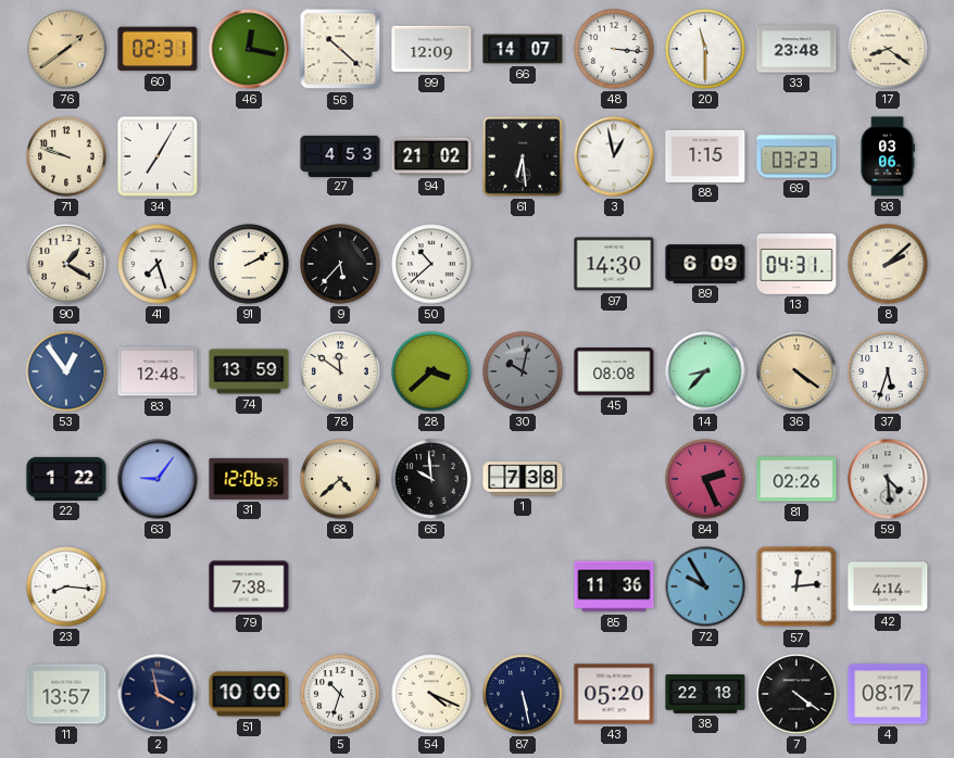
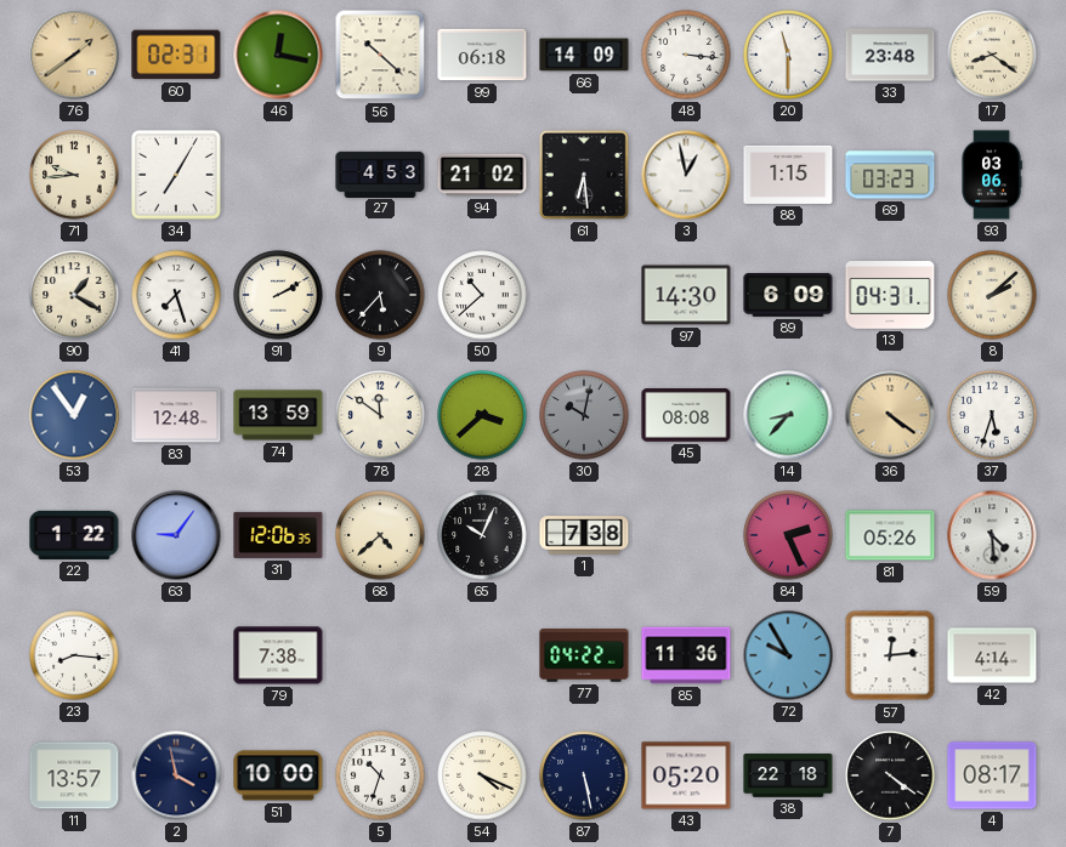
99: 12:09 -> 06:18 (482, 55)
66: 14:07 -> 14:09 (584, 55)
71: 9:48 -> 9:44 (74, 175)
65: 9:59 -> 10:04 (482, 535)
81: 02:26 -> 05:26 (890, 535)
77: none -> 04:22 (584, 655)
